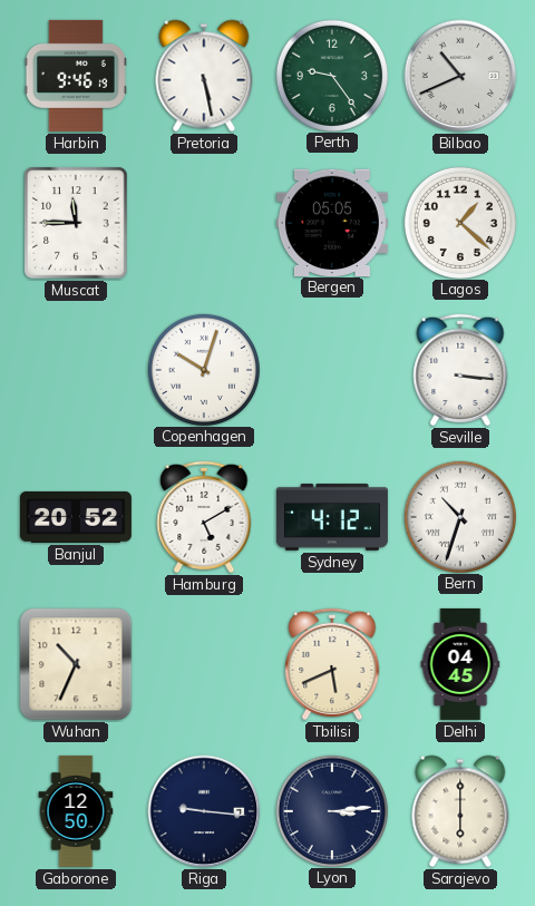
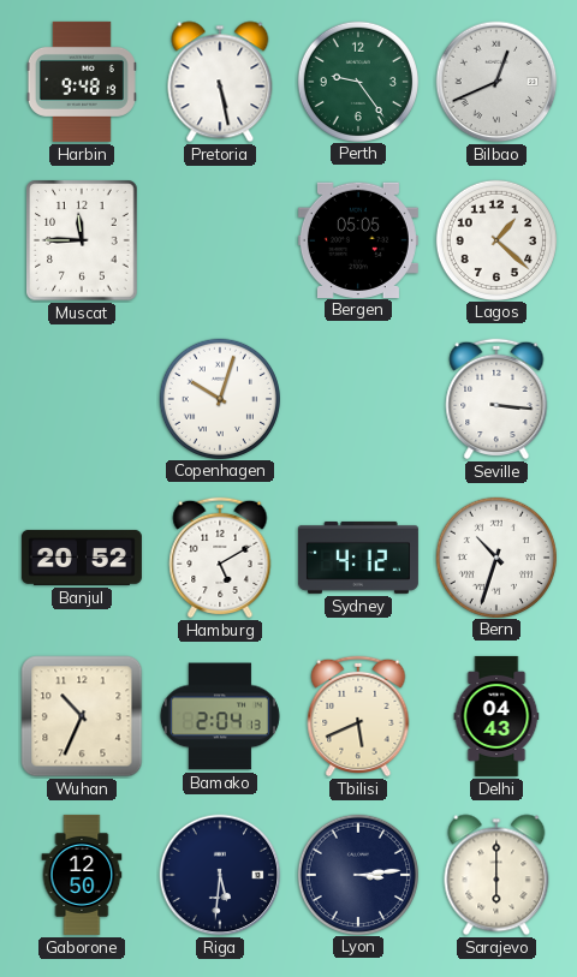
Harbin: 9:46 -> 9:48 (82, 82)
Bilbao: 10:41 -> 12:41 (496, 82)
Bamako: none -> 2:04 (220, 716)
Delhi: 04:45 -> 04:43 (496, 716)
Riga: 9:16 -> 5:31 (220, 875)
